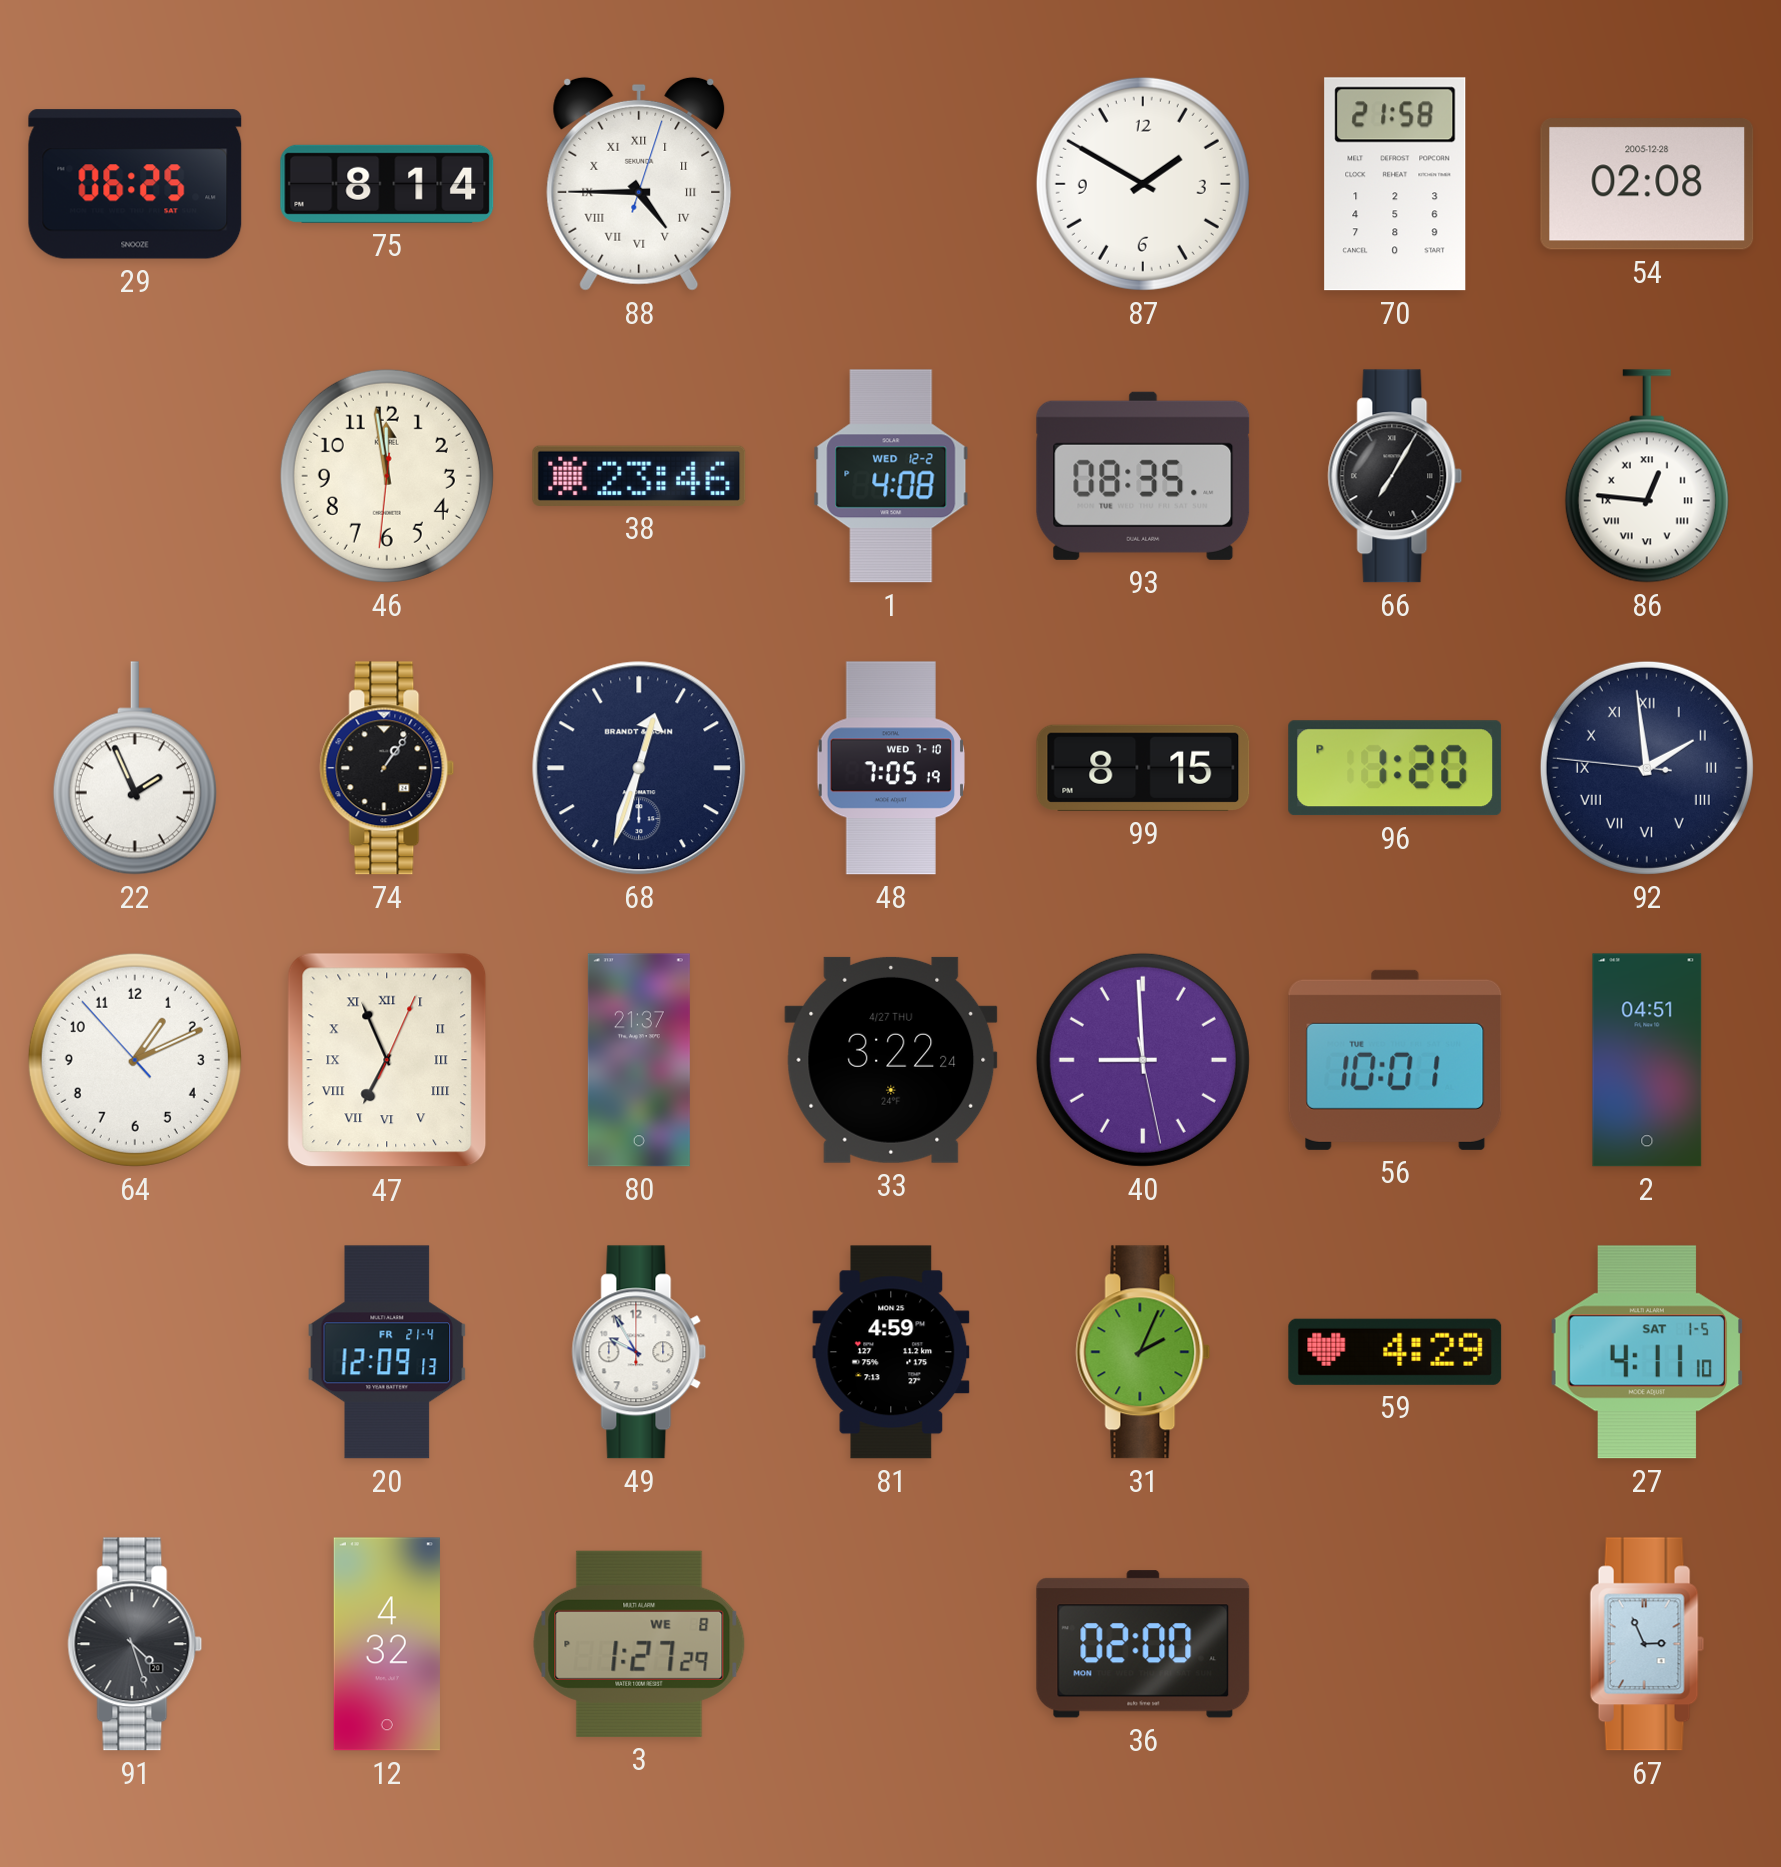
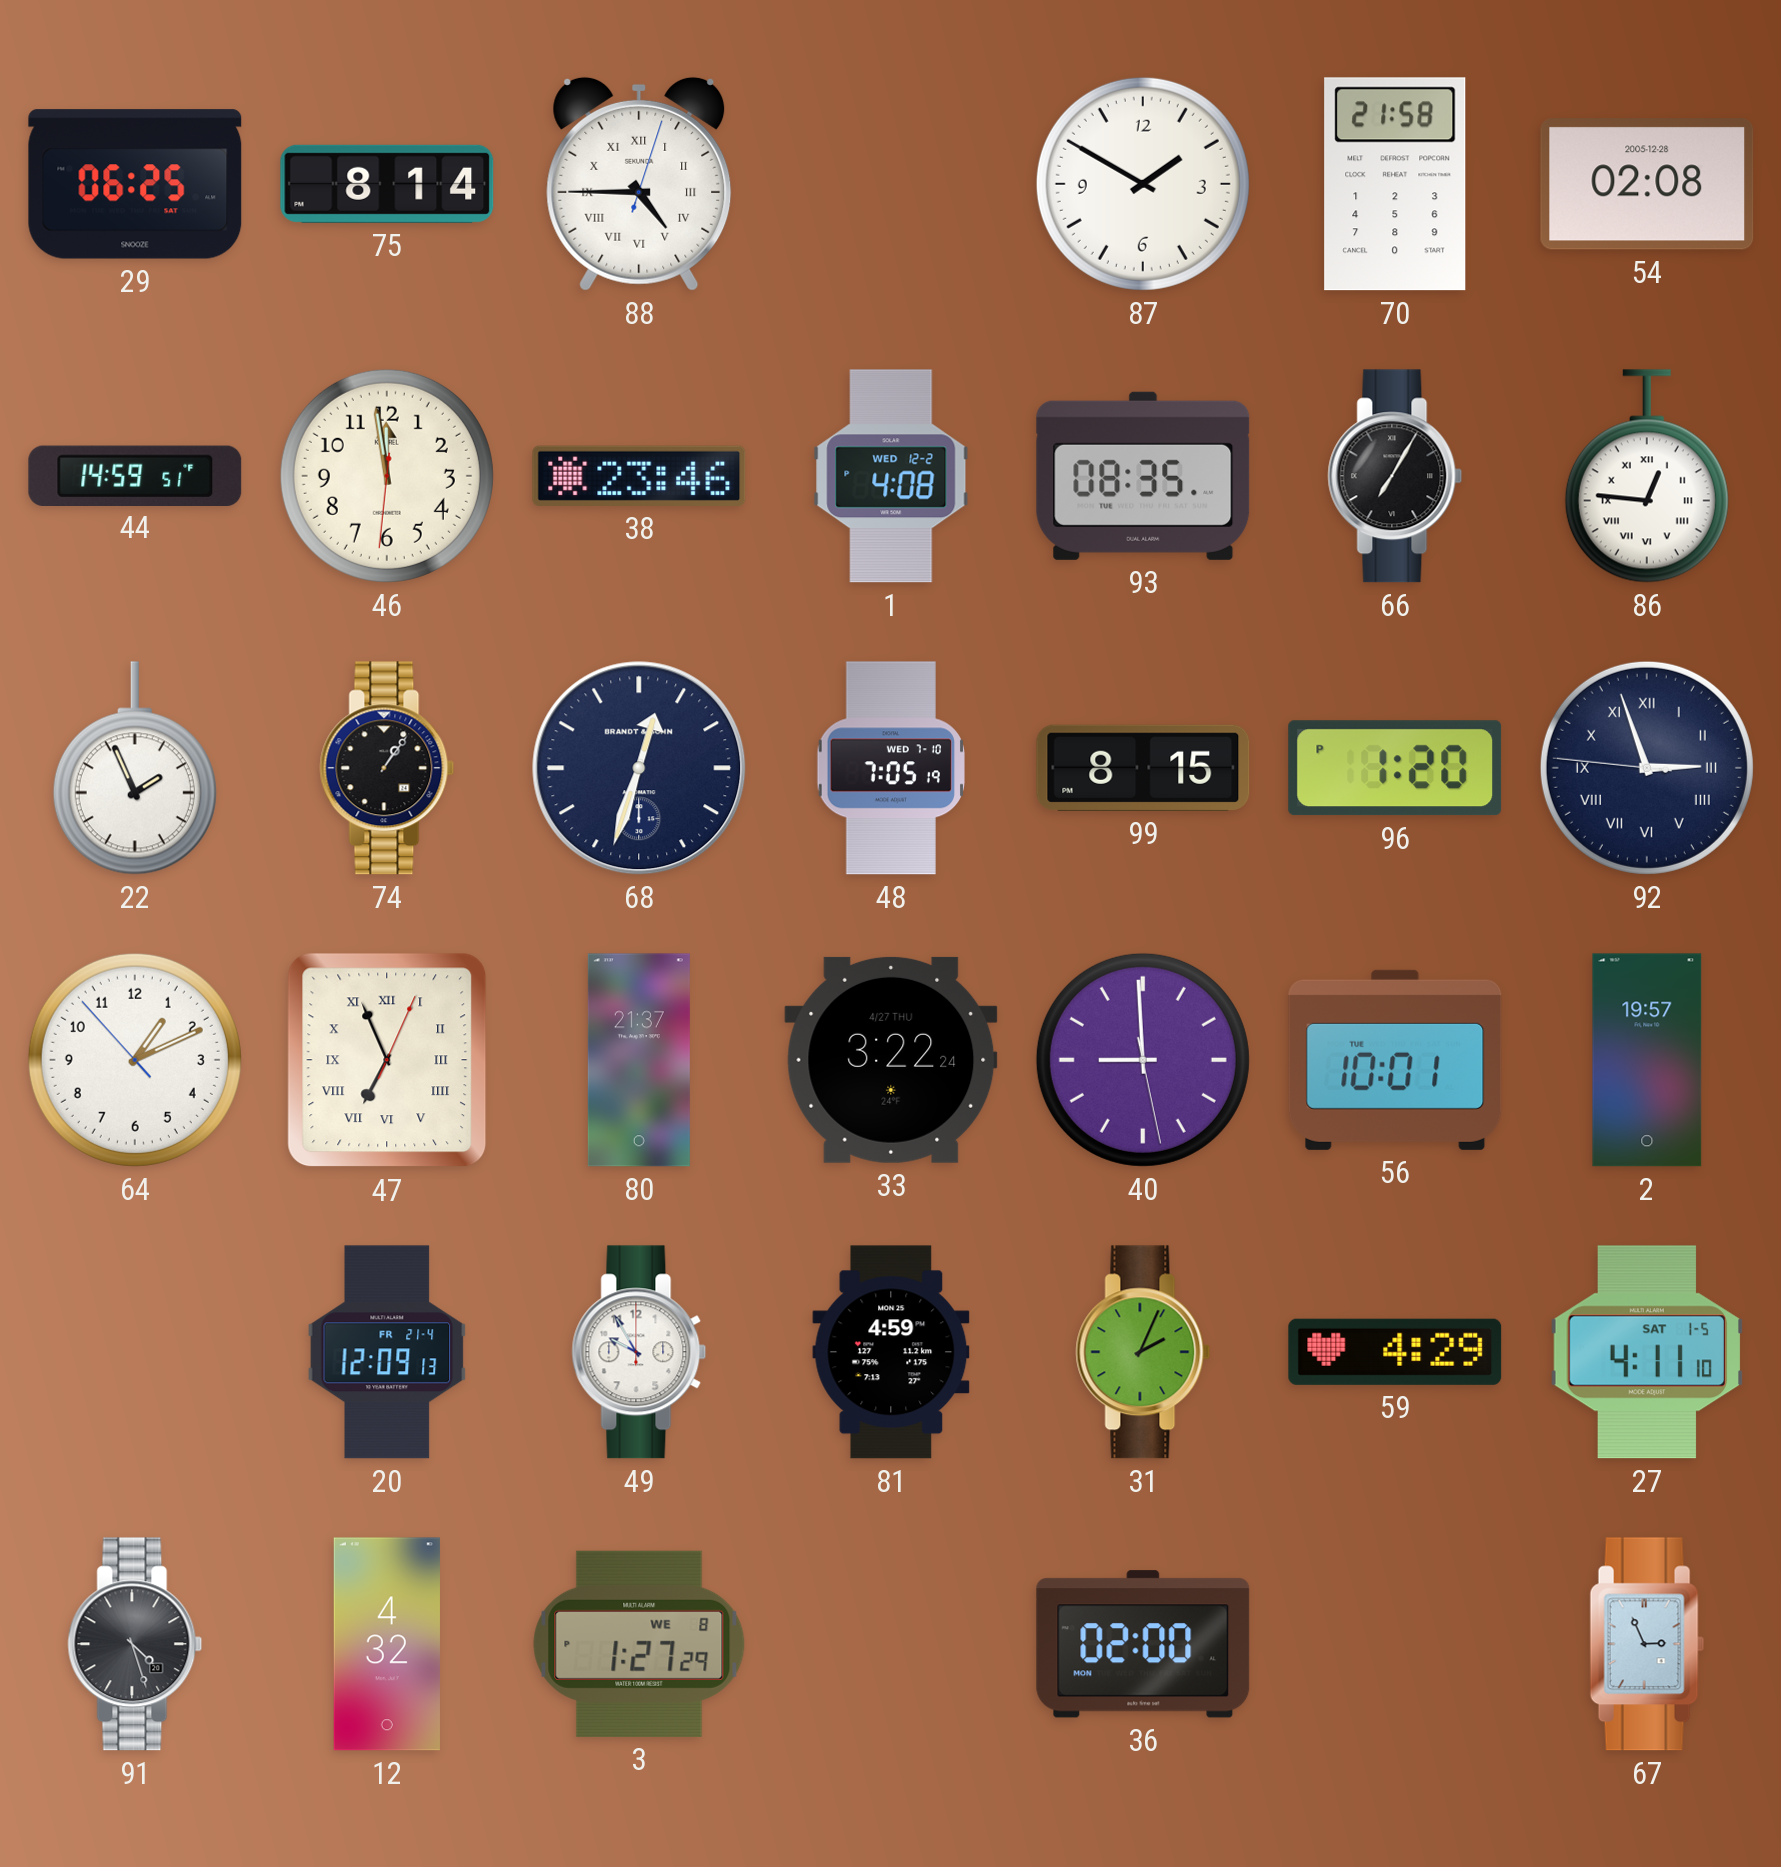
44: none -> 14:59 (135, 475)
92: 1:58 -> 2:56 (1647, 768)
2: 04:51 -> 19:57 (1647, 1060)
